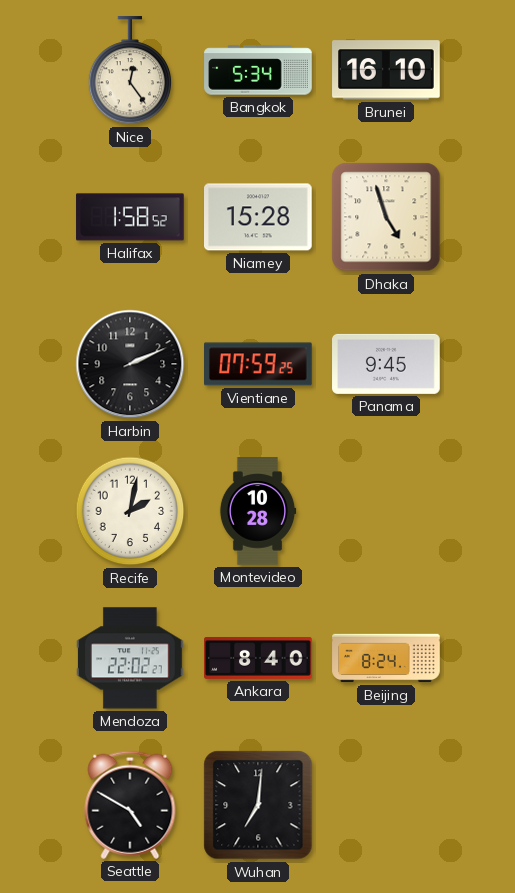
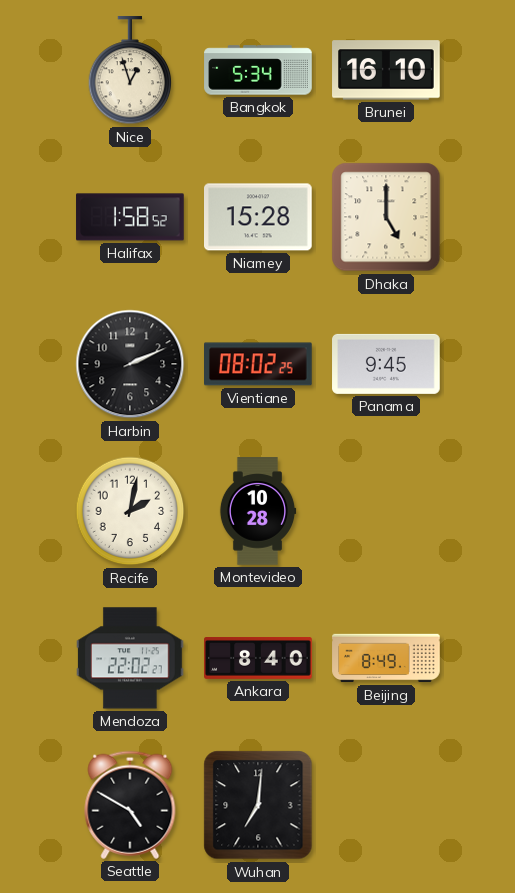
Nice: 12:24 -> 12:57 (130, 71)
Dhaka: 4:57 -> 5:00 (386, 217)
Vientiane: 07:59 -> 08:02 (259, 364)
Beijing: 8:24 -> 8:49 (386, 658)
